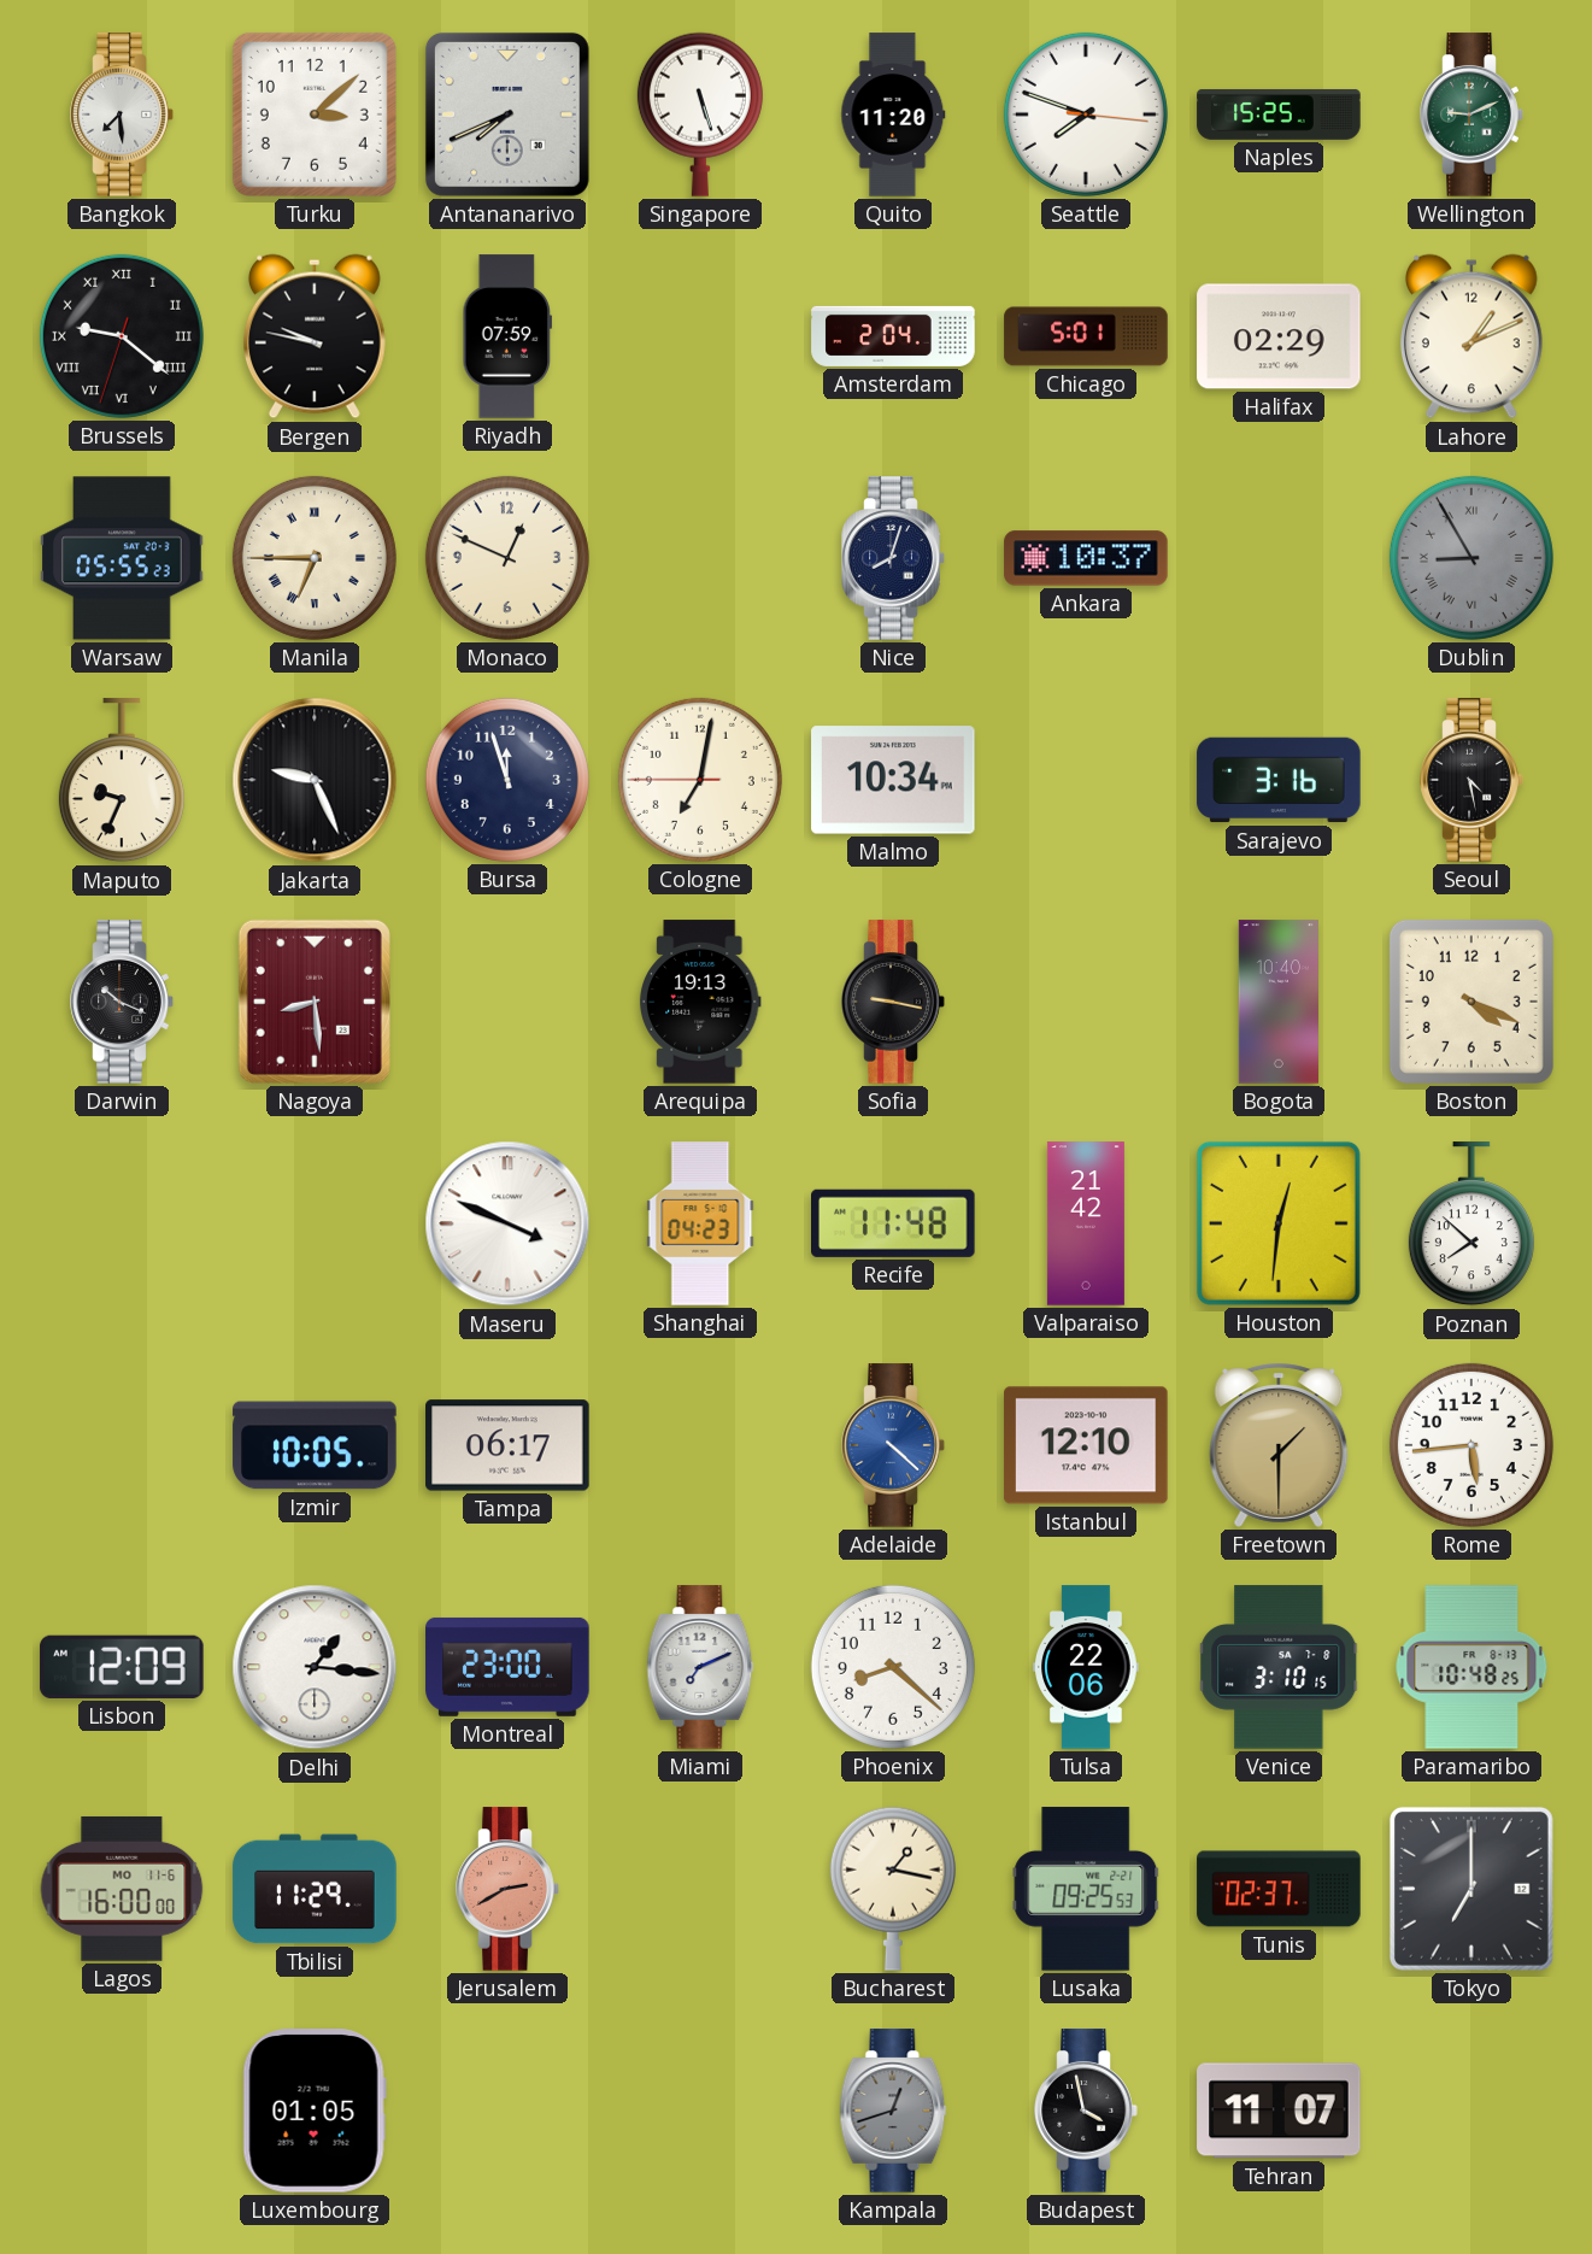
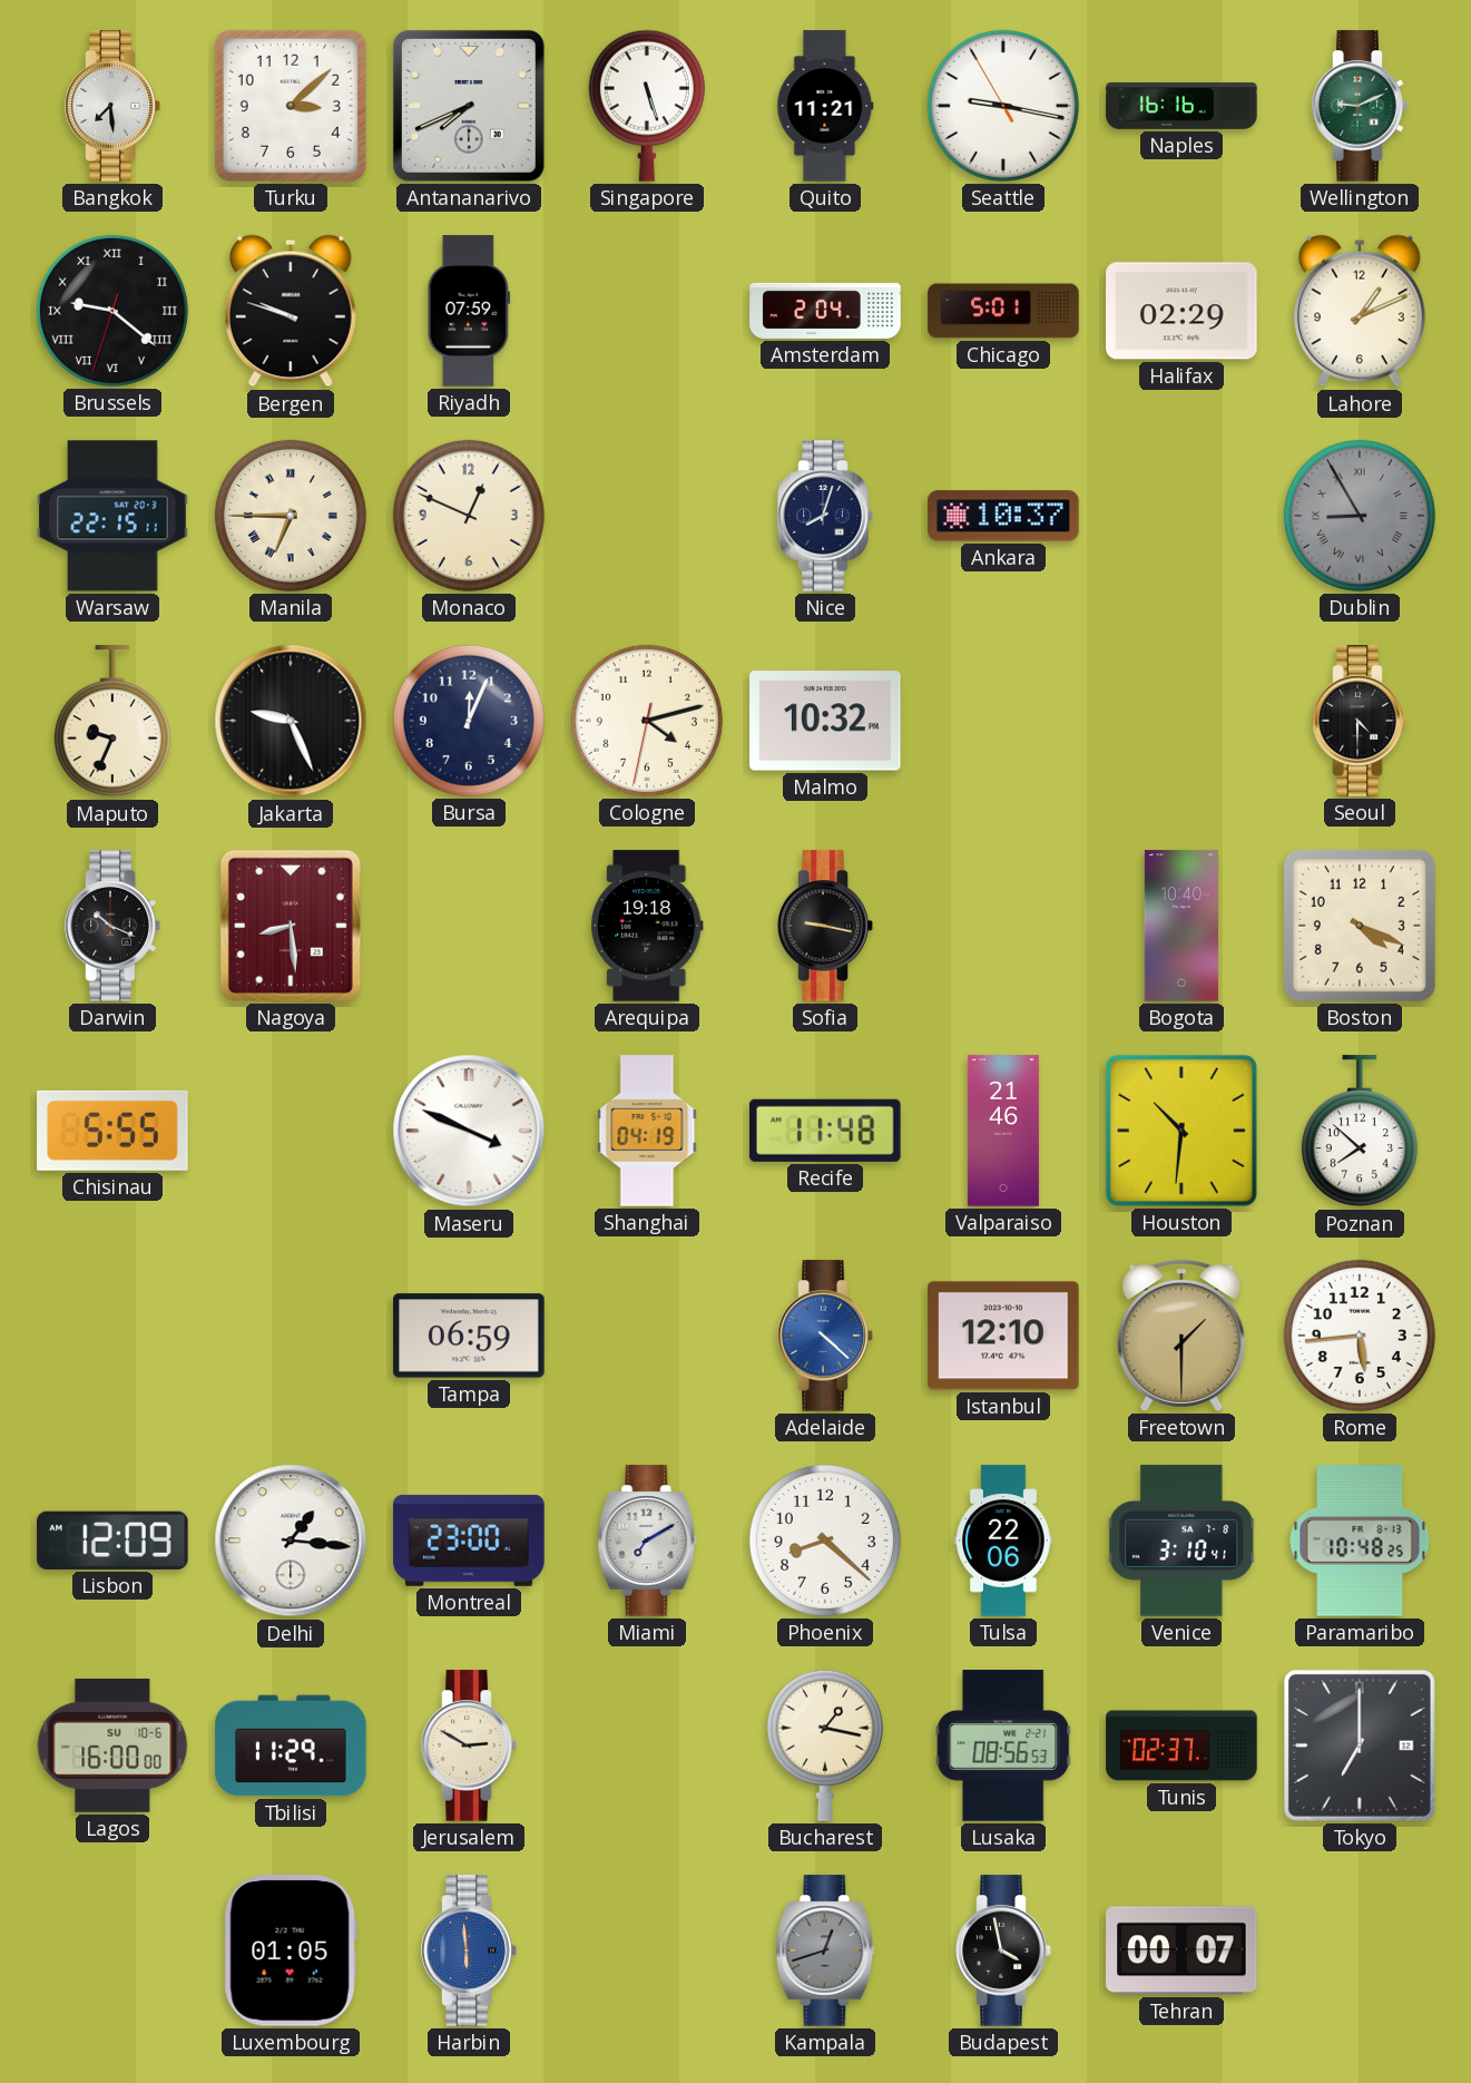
Quito: 11:20 -> 11:21 (825, 106)
Seattle: 7:48 -> 9:16 (1003, 106)
Naples: 15:25 -> 16:16 (1181, 106)
Bergen: 9:47 -> 9:48 (291, 311)
Warsaw: 05:55 -> 22:15 (112, 516)
Bursa: 11:57 -> 12:04 (469, 721)
Cologne: 7:01 -> 4:12 (647, 721)
Malmo: 10:34 -> 10:32 (825, 721)
Sarajevo: 3:16 -> none (1279, 780)
Seoul: 4:28 -> 4:30 (1360, 721)
Arequipa: 19:13 -> 19:18 (647, 926)
Chisinau: none -> 5:55 (112, 1131)
Shanghai: 04:23 -> 04:19 (647, 1131)
Valparaiso: 21:42 -> 21:46 (1003, 1131)
Houston: 12:31 -> 10:31 (1181, 1131)
Izmir: 10:05 -> none (315, 1445)
Tampa: 06:17 -> 06:59 (469, 1336)
Miami: 7:11 -> 7:10 (647, 1541)
Venice: 3:10:15 -> 3:10:41 (1183, 1541)
Lagos date: MO 11-6 -> SU 10-6 (112, 1745)
Jerusalem: 2:40 -> 2:50 (469, 1745)
Jerusalem dial: salmon -> cream (469, 1745)
Lusaka: 09:25 -> 08:56 (1003, 1745)
Harbin: none -> 5:59 (469, 1950)
Tehran: 11:07 -> 00:07 (1181, 1950)
